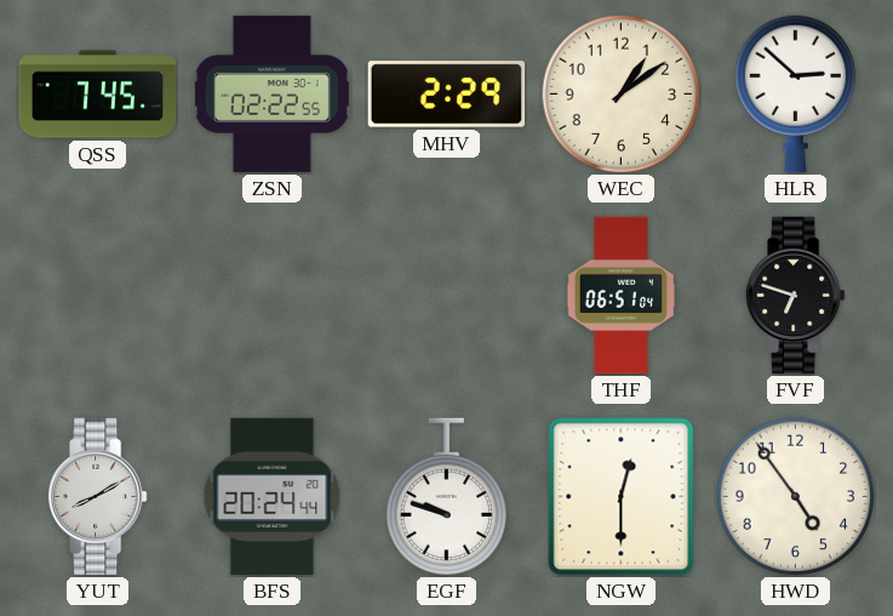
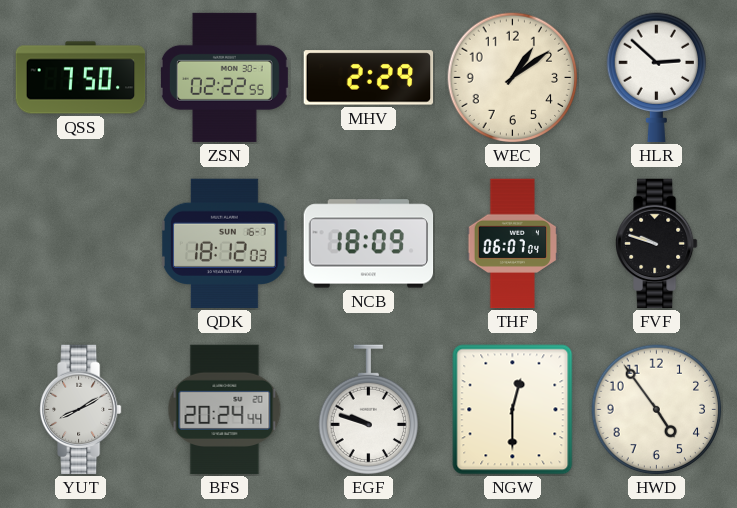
QSS: 7:45 -> 7:50 (81, 78)
QDK: none -> 18:12 (224, 244)
NCB: none -> 18:09 (369, 244)
THF: 06:51 -> 06:07 (512, 244)
FVF: 6:48 -> 9:48 (657, 244)
